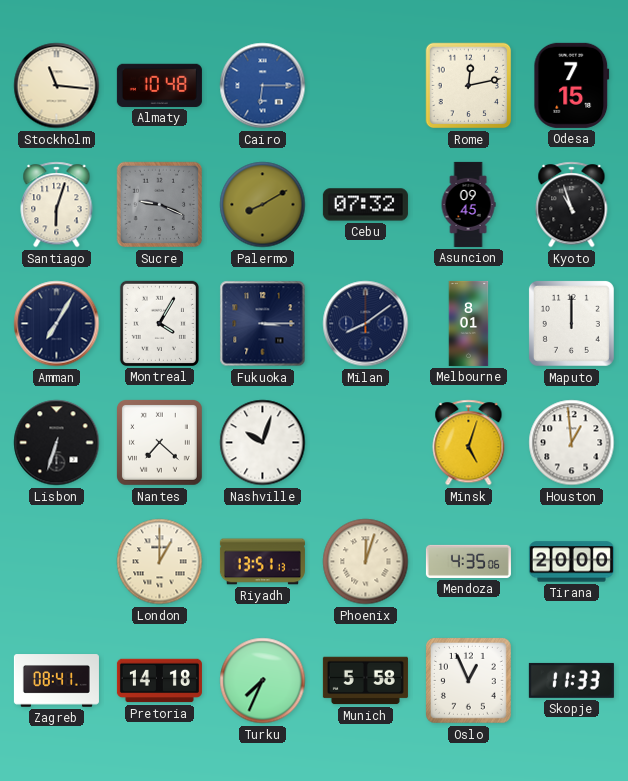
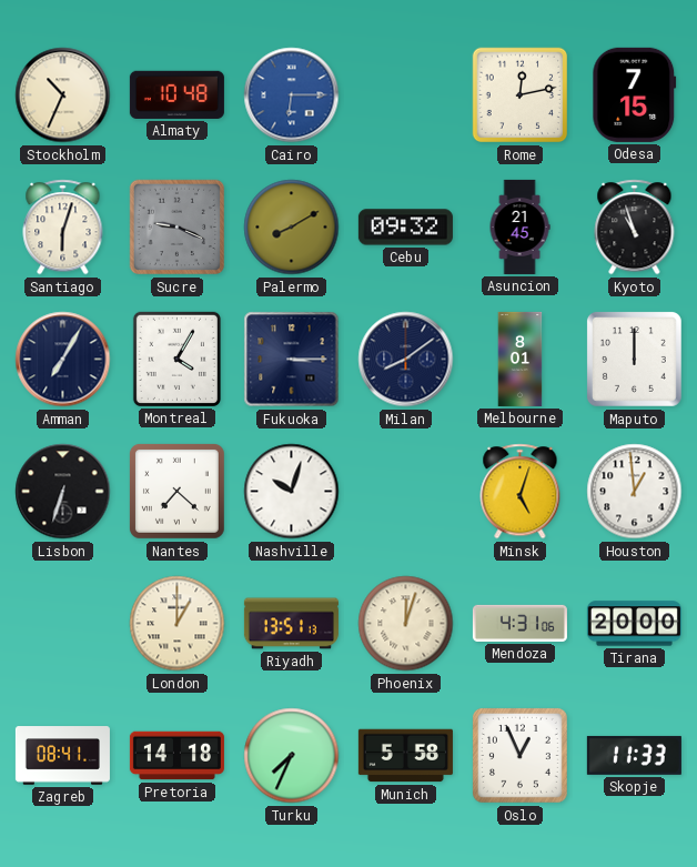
Stockholm: 11:16 -> 10:34 (63, 95)
Cebu: 07:32 -> 09:32 (405, 228)
Asuncion: 09:45 -> 21:45 (519, 226)
Mendoza: 4:35 -> 4:31 (519, 623)
